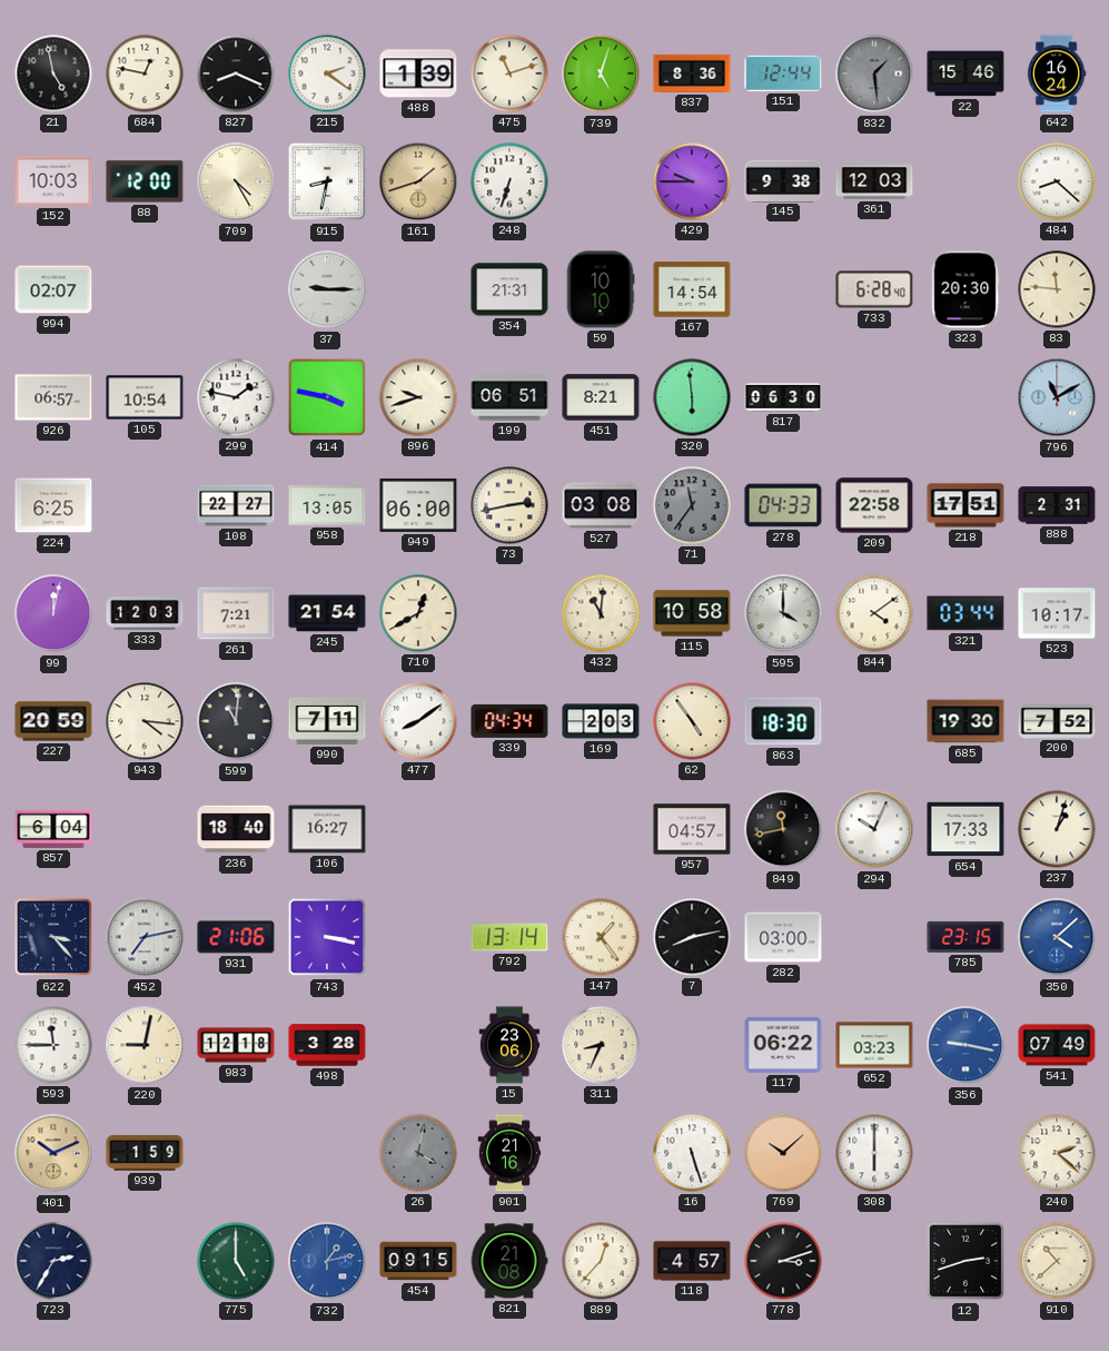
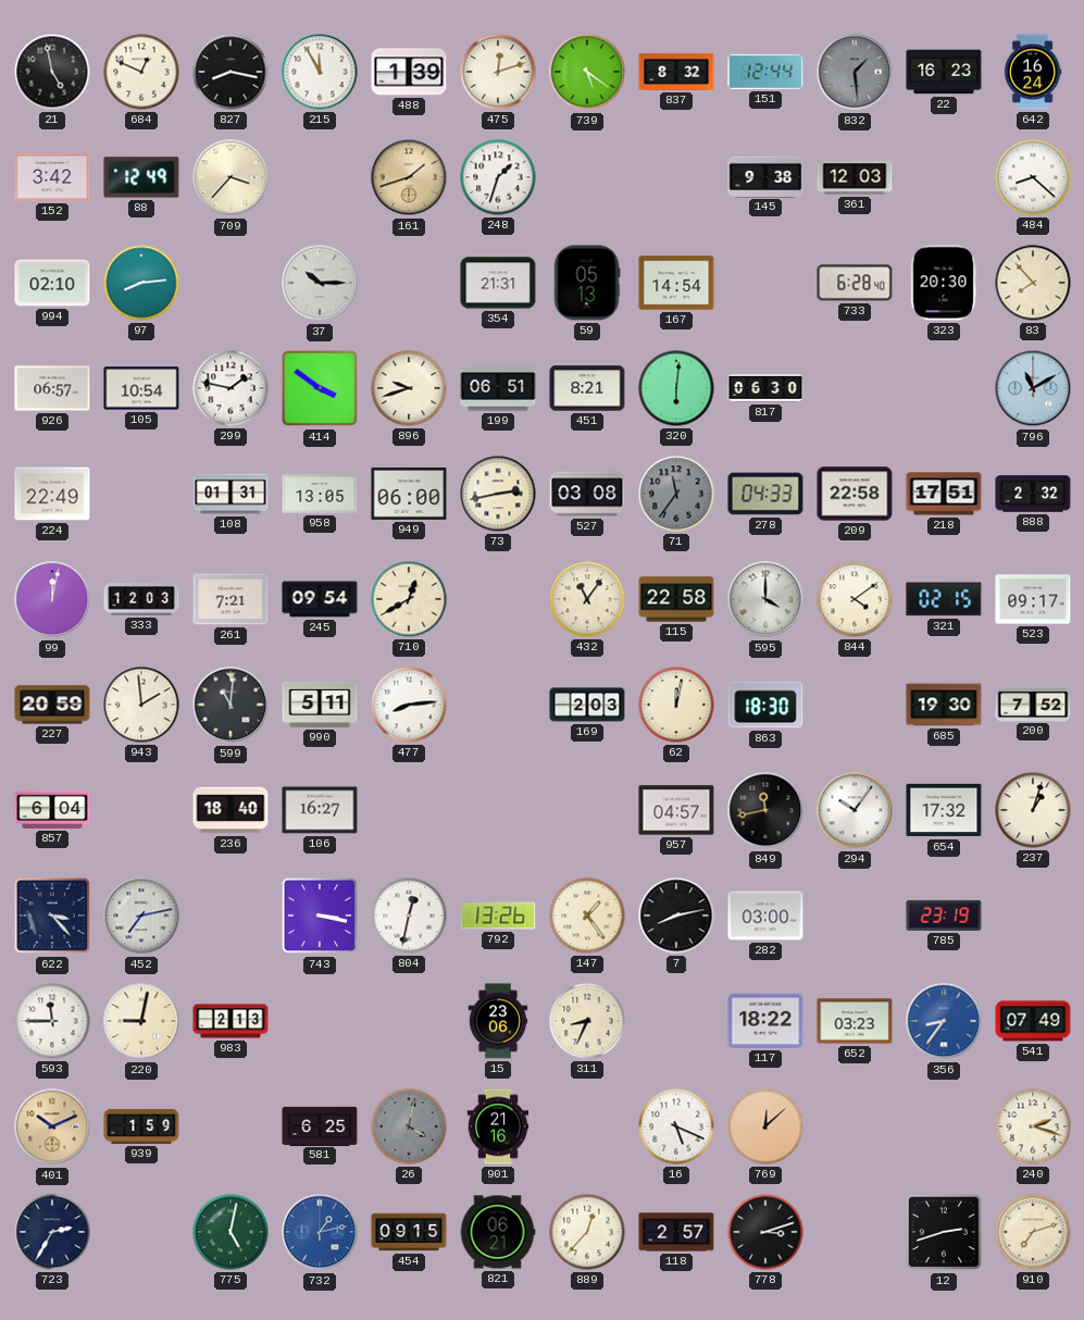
684: 12:47 -> 12:49 (141, 72)
827: 8:19 -> 8:17 (230, 72)
215: 2:21 -> 11:55 (320, 72)
475: 11:12 -> 12:12 (498, 72)
739: 5:03 -> 5:21 (587, 72)
837: 8:36 -> 8:32 (676, 72)
22: 15:46 -> 16:23 (944, 72)
152: 10:03 -> 3:42 (52, 177)
88: 12:00 -> 12:49 (141, 177)
709: 4:25 -> 3:37 (230, 177)
915: 8:32 -> none (327, 181)
248: 6:33 -> 1:33 (498, 177)
429: 9:45 -> none (692, 181)
994: 02:07 -> 02:10 (52, 283)
97: none -> 8:14 (141, 283)
37: 9:15 -> 10:15 (320, 283)
59: 10:10 -> 05:13 (587, 283)
83: 11:46 -> 7:53 (1033, 283)
414: 3:47 -> 3:51 (320, 388)
320: 5:59 -> 6:01 (676, 388)
224: 6:25 -> 22:49 (52, 494)
108: 22:27 -> 01:31 (230, 494)
888: 2:31 -> 2:32 (1033, 494)
245: 21:54 -> 09:54 (320, 599)
432: 11:01 -> 11:06 (587, 599)
115: 10:58 -> 22:58 (676, 599)
321: 03:44 -> 02:15 (944, 599)
523: 10:17 -> 09:17 (1033, 599)
943: 4:16 -> 1:59 (141, 705)
990: 7:11 -> 5:11 (320, 705)
477: 8:09 -> 8:14 (409, 705)
339: 04:34 -> none (509, 721)
62: 4:54 -> 12:02 (676, 705)
294: 10:04 -> 10:06 (855, 810)
654: 17:33 -> 17:32 (944, 810)
931: 21:06 -> none (236, 937)
804: none -> 12:32 (409, 916)
792: 13:14 -> 13:26 (498, 916)
785: 23:15 -> 23:19 (944, 916)
350: 4:08 -> none (1057, 937)
983: 12:18 -> 2:13 (230, 1021)
498: 3:28 -> none (327, 1045)
117: 06:22 -> 18:22 (765, 1021)
356: 9:17 -> 8:36 (944, 1021)
581: none -> 6:25 (320, 1125)
16: 5:27 -> 5:19 (676, 1126)
769: 10:08 -> 12:08 (765, 1126)
308: 6:00 -> none (874, 1153)
240: 2:22 -> 2:18 (1033, 1126)
775: 5:00 -> 5:02 (230, 1232)
821: 21:08 -> 06:21 (498, 1232)
118: 4:57 -> 2:57 (676, 1232)
910: 10:38 -> 7:12 (1033, 1232)
